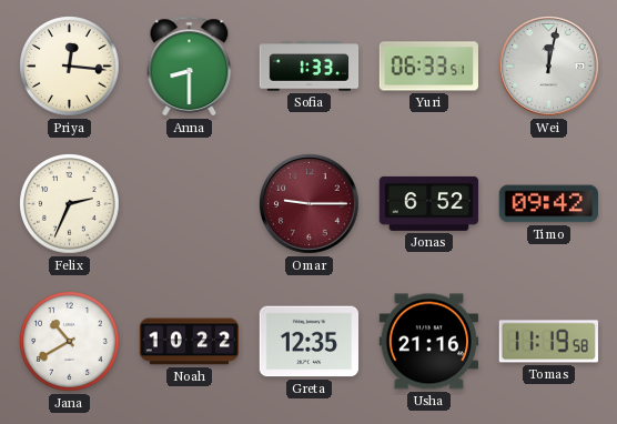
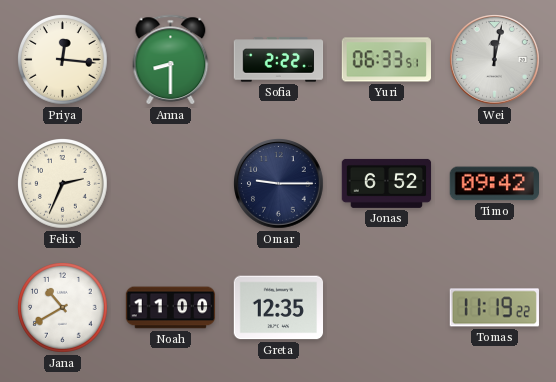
Sofia: 1:33 -> 2:22 (279, 60)
Omar dial: burgundy -> navy (279, 184)
Noah: 10:22 -> 11:00 (171, 308)
Usha: 21:16 -> none (429, 342)
Tomas: 11:19:58 -> 11:19:22 (494, 308)
